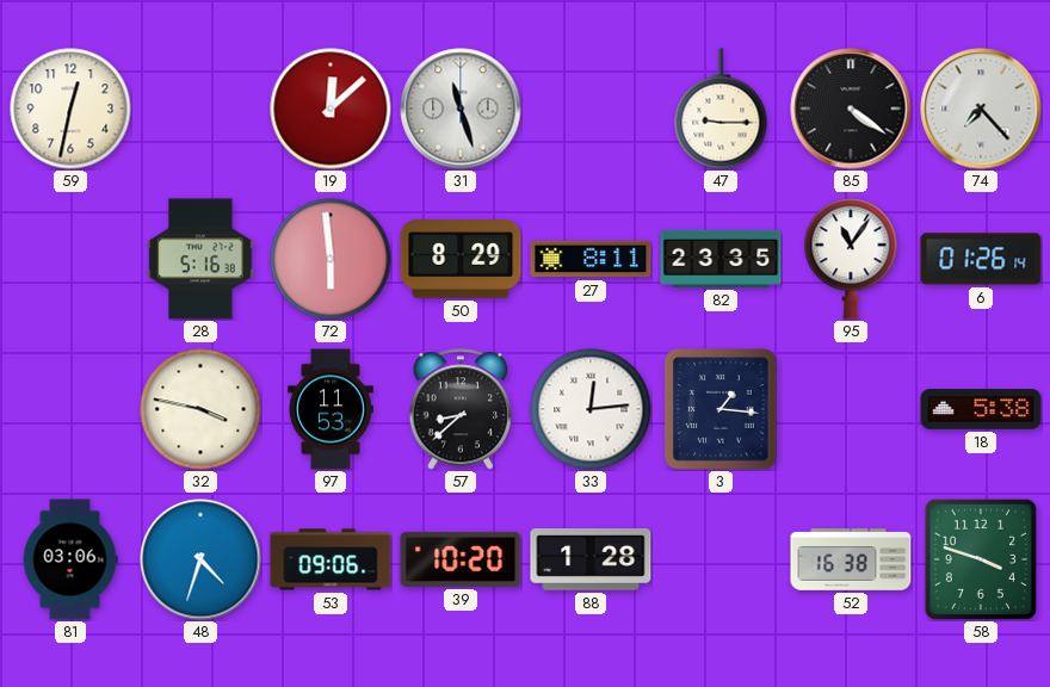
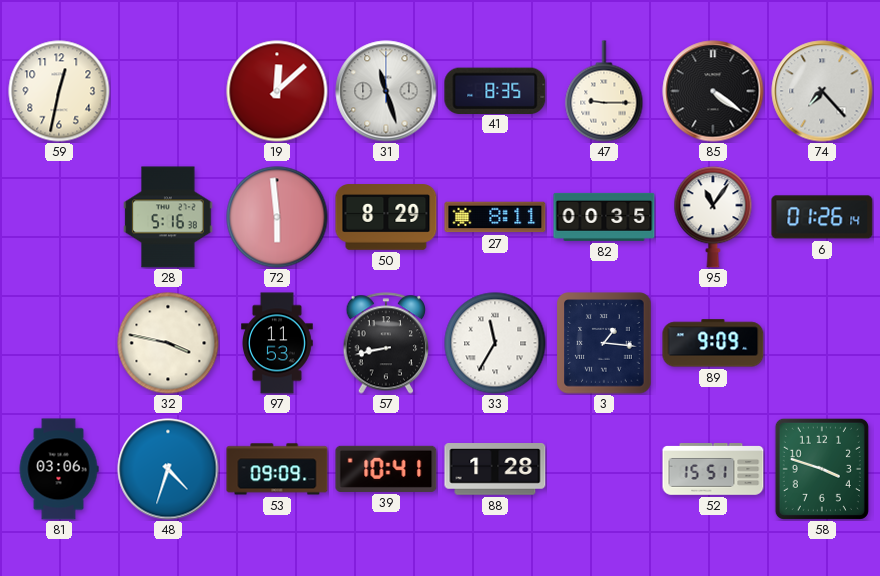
41: none -> 8:35 (495, 90)
82: 23:35 -> 00:35 (604, 217)
57: 8:38 -> 8:43 (386, 343)
33: 12:14 -> 11:35 (495, 343)
89: none -> 9:09 (713, 343)
18: 5:38 -> none (981, 409)
53: 09:06 -> 09:09 (277, 469)
39: 10:20 -> 10:41 (386, 469)
52: 16:38 -> 15:51 (713, 469)
